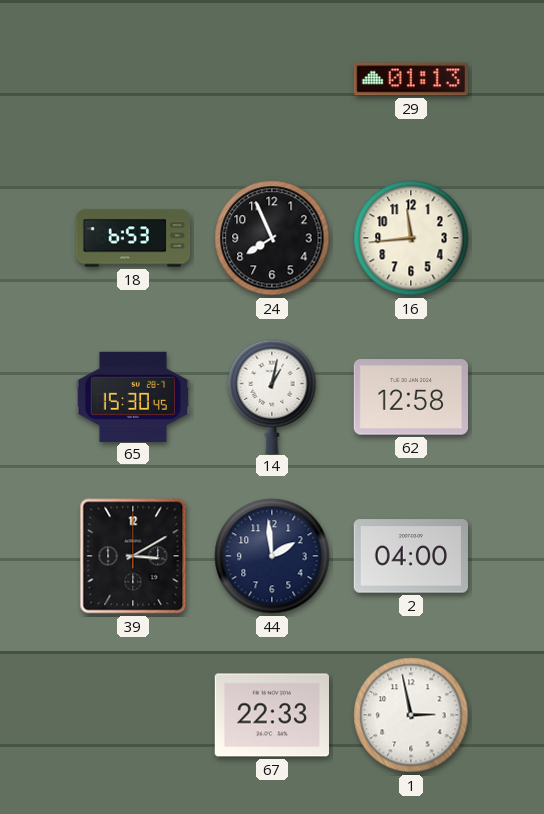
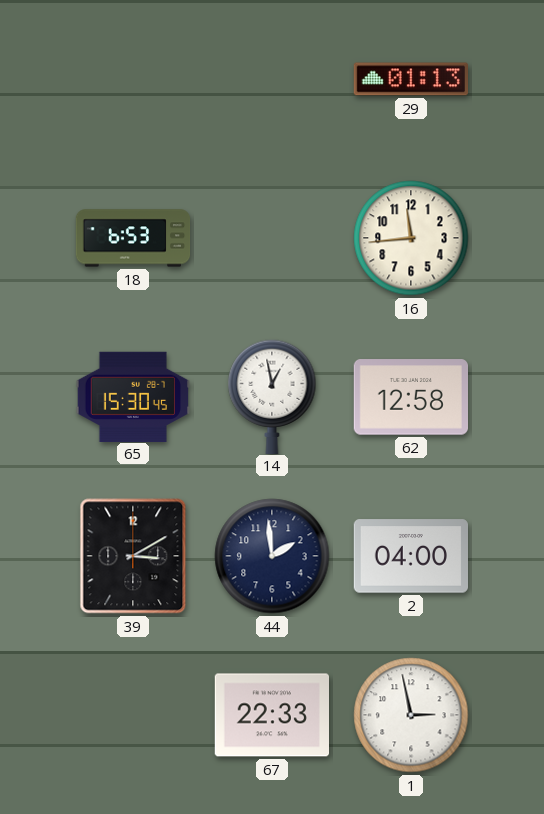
24: 7:56 -> none (272, 238)
14: 1:02 -> 12:58 (272, 396)
